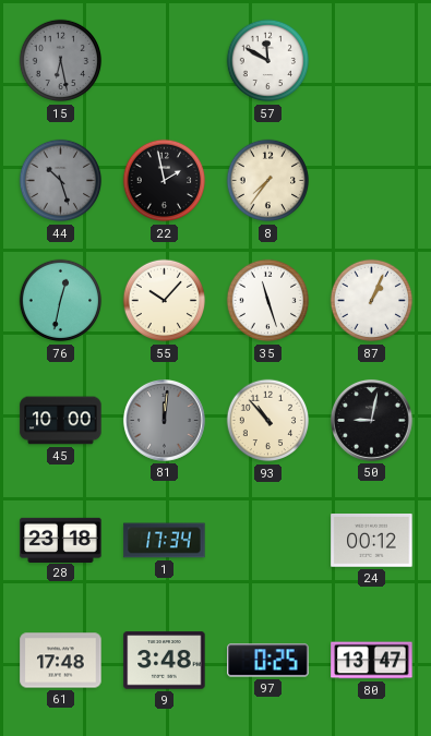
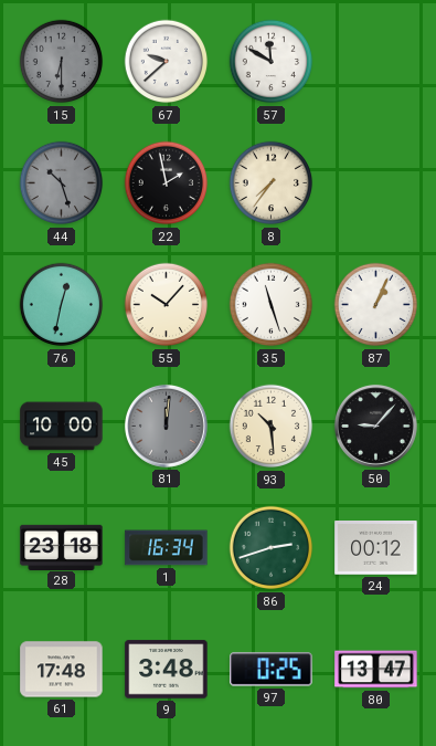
15: 6:28 -> 6:30 (62, 62)
67: none -> 9:38 (167, 62)
93: 10:53 -> 10:29 (272, 427)
50: 9:02 -> 9:07 (375, 425)
1: 17:34 -> 16:34 (167, 548)
86: none -> 2:42 (272, 548)
